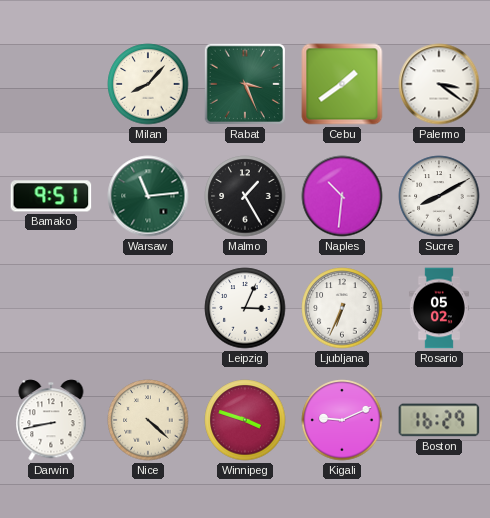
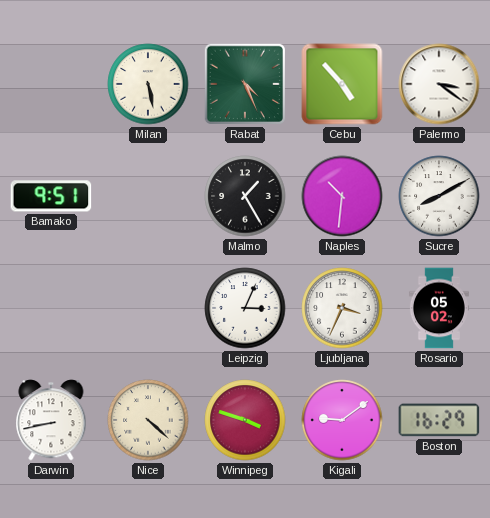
Milan: 8:07 -> 5:28 (148, 84)
Rabat: 3:26 -> 4:26 (245, 84)
Cebu: 1:39 -> 4:53 (342, 84)
Warsaw: 11:14 -> none (148, 196)
Ljubljana: 6:34 -> 3:34 (342, 308)
Kigali: 9:11 -> 9:09 (342, 420)
